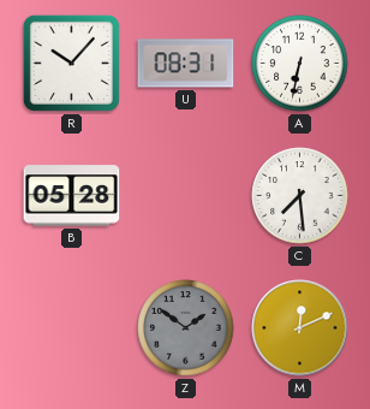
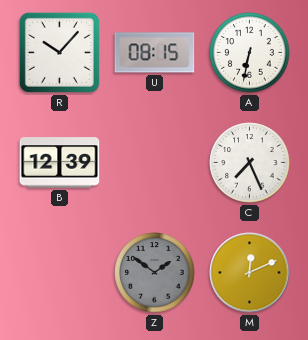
U: 08:31 -> 08:15 (155, 53)
B: 05:28 -> 12:39 (60, 163)
C: 7:29 -> 7:26 (250, 163)
